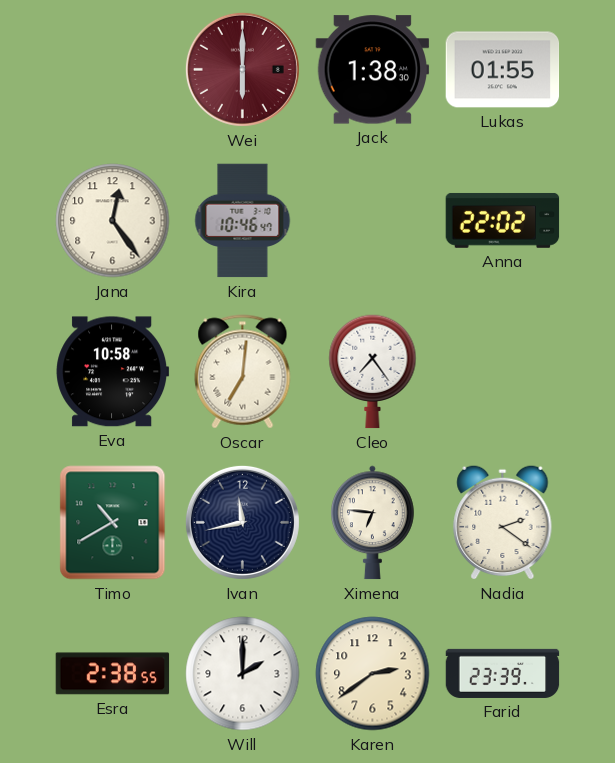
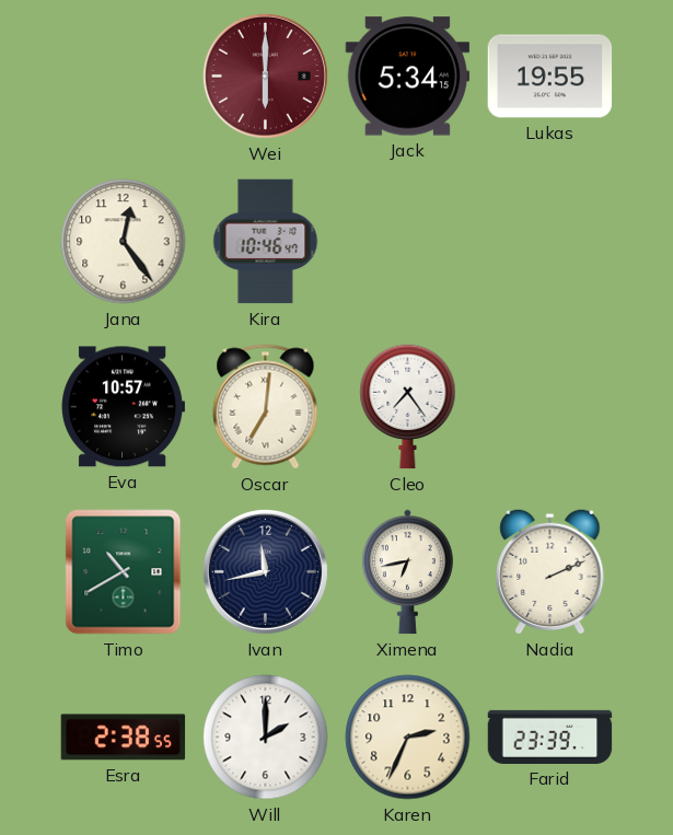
Jack: 1:38 -> 5:34 (408, 77)
Lukas: 01:55 -> 19:55 (550, 77)
Anna: 22:02 -> none (503, 220)
Eva: 10:58 -> 10:57 (124, 407)
Ximena: 6:46 -> 6:43 (408, 572)
Nadia: 2:21 -> 2:11 (550, 571)
Karen: 2:39 -> 2:34 (408, 738)
